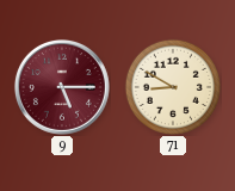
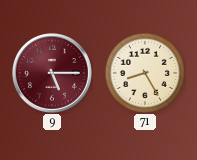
71: 8:50 -> 8:25 (145, 73)
